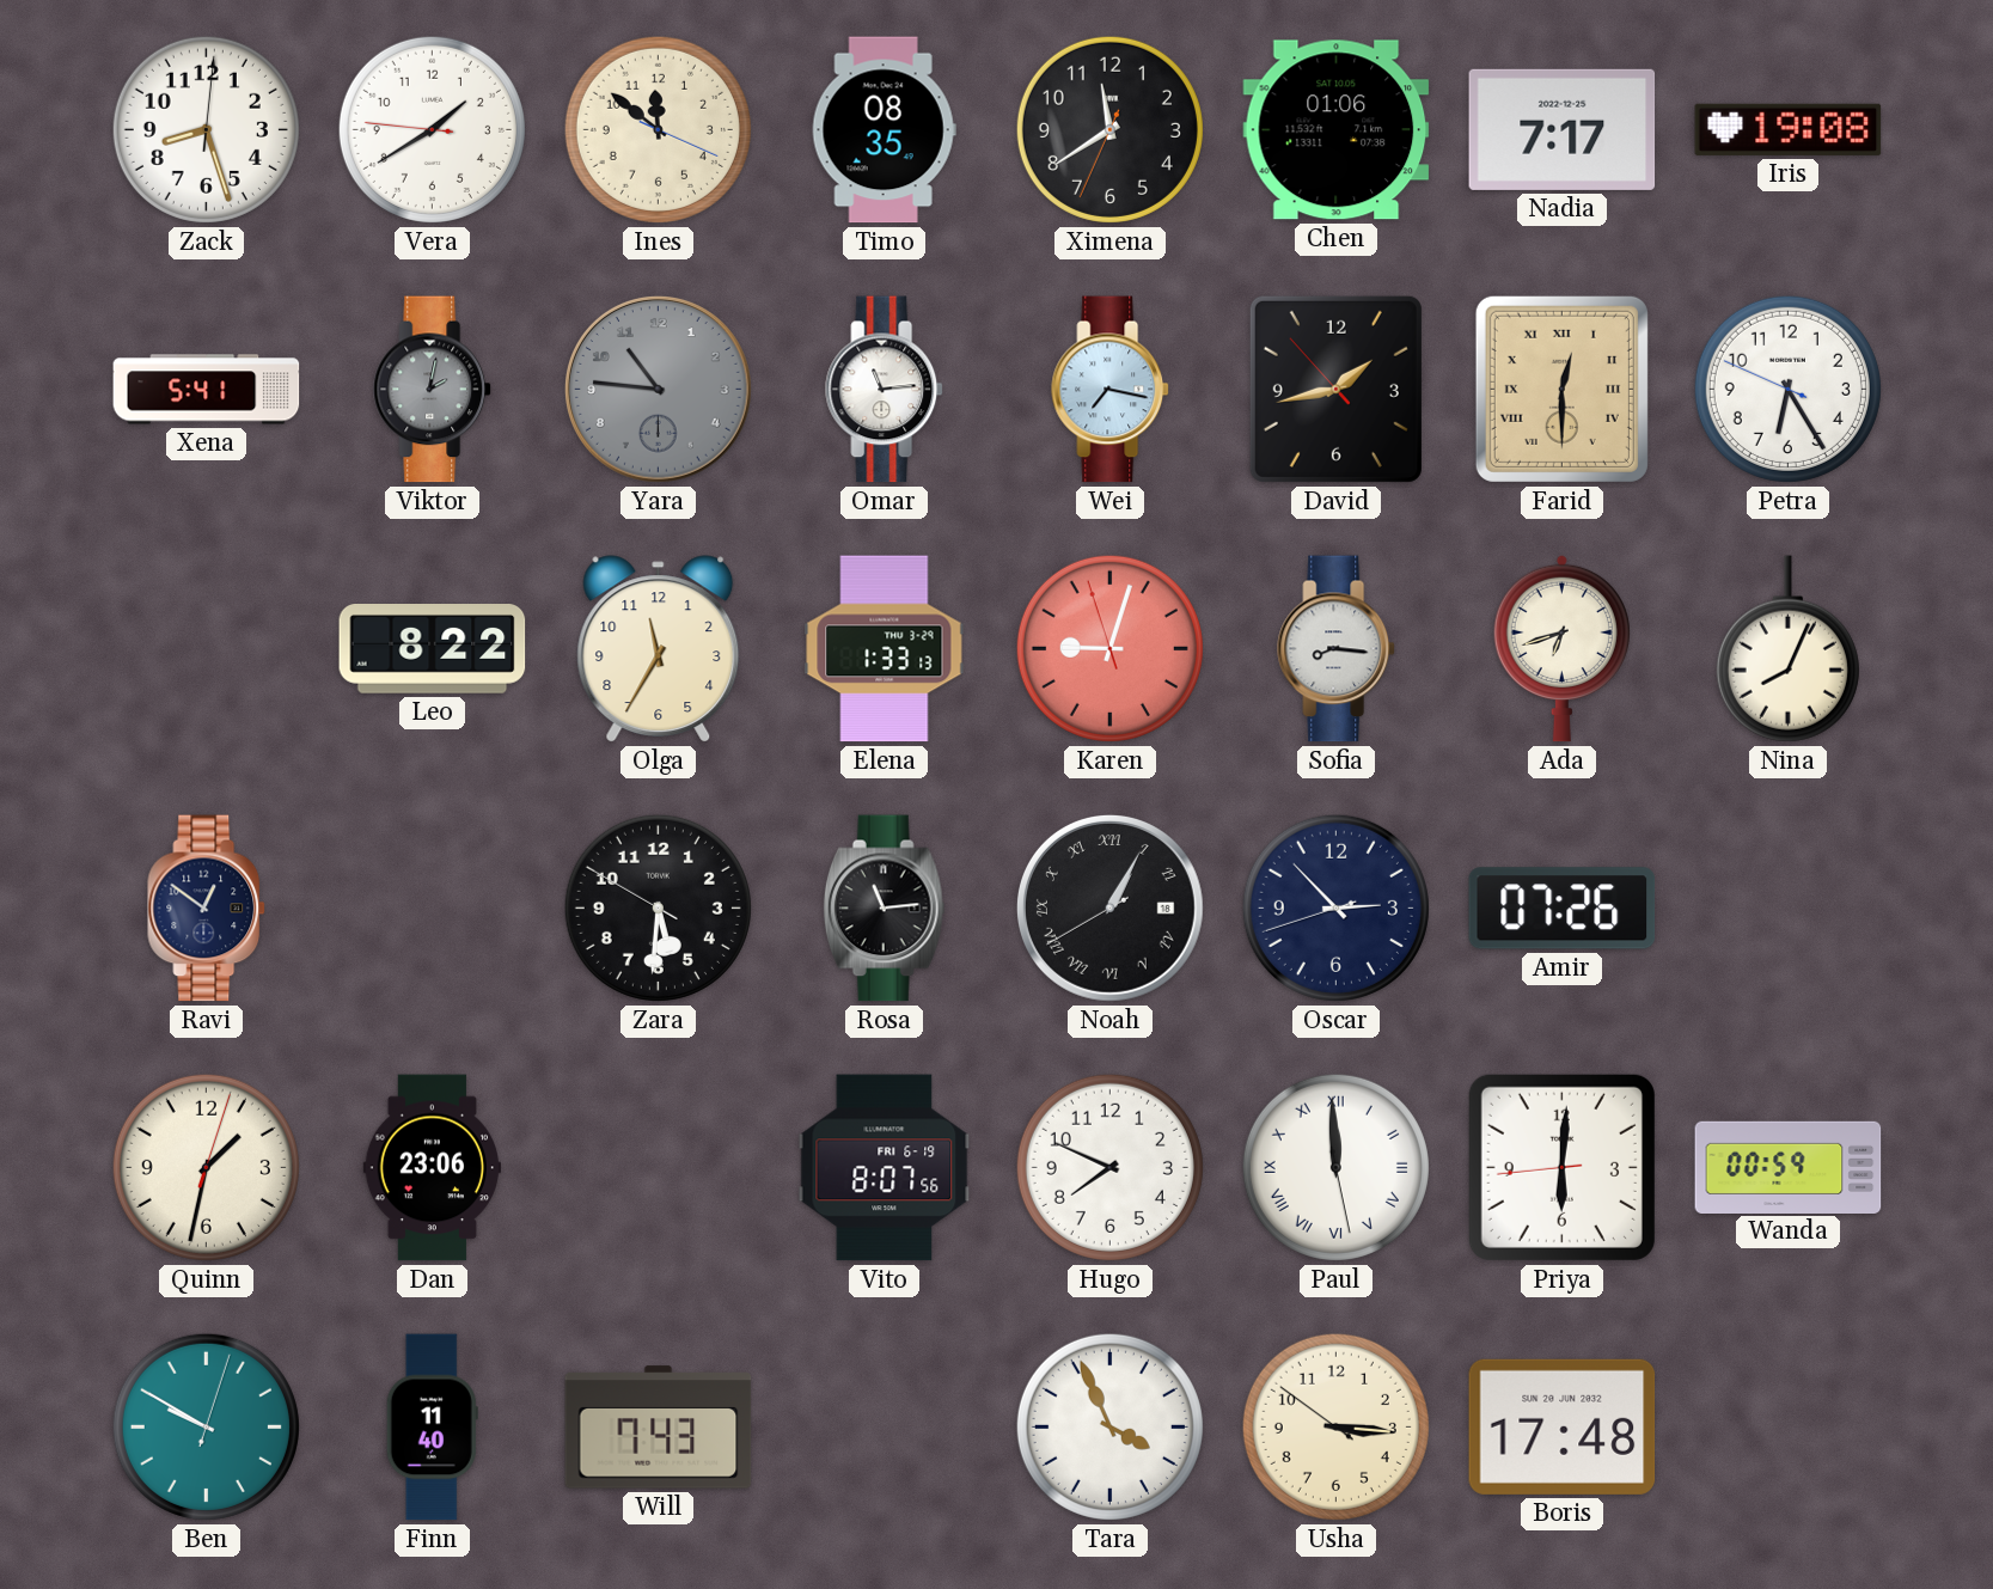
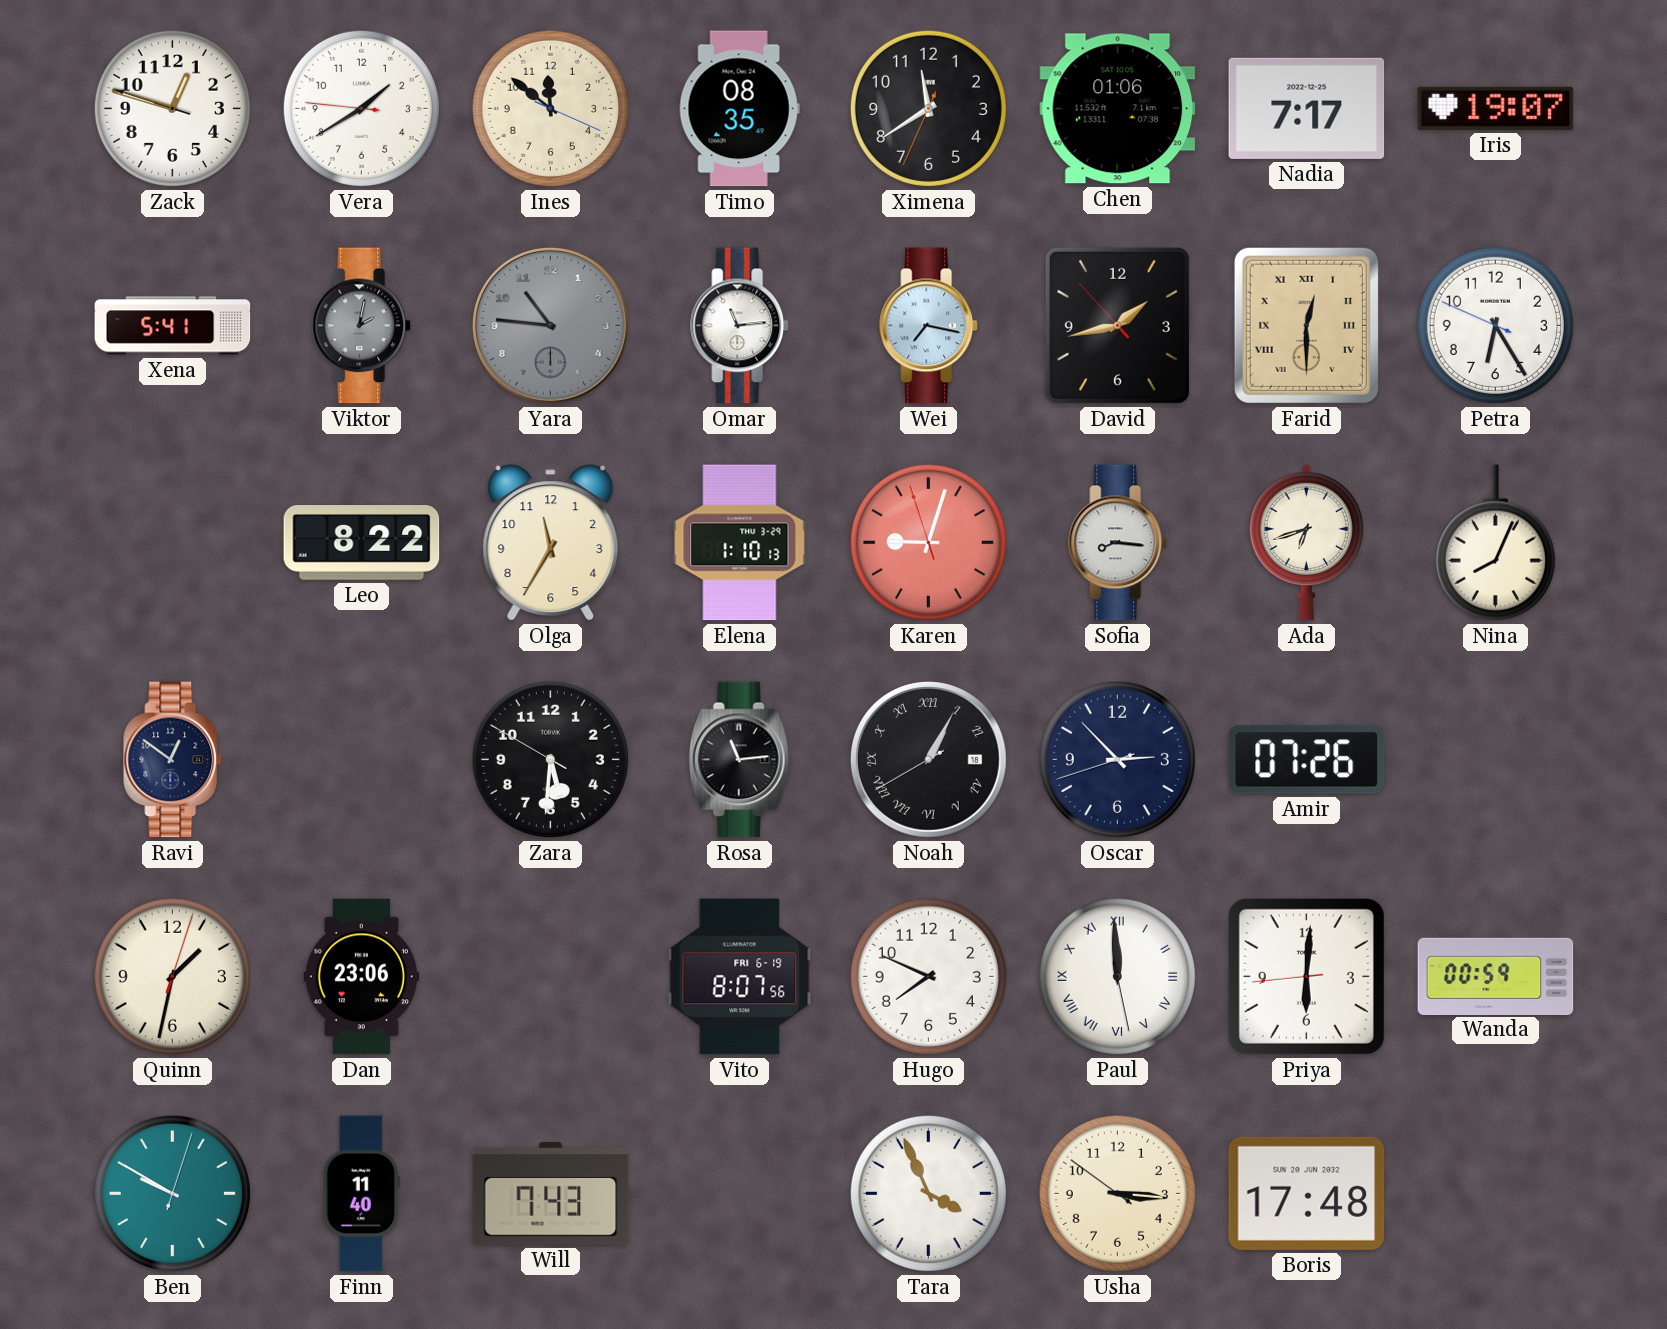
Zack: 8:27 -> 12:47 (172, 108)
Iris: 19:08 -> 19:07 (1496, 108)
Elena: 1:33 -> 1:10 (740, 543)
